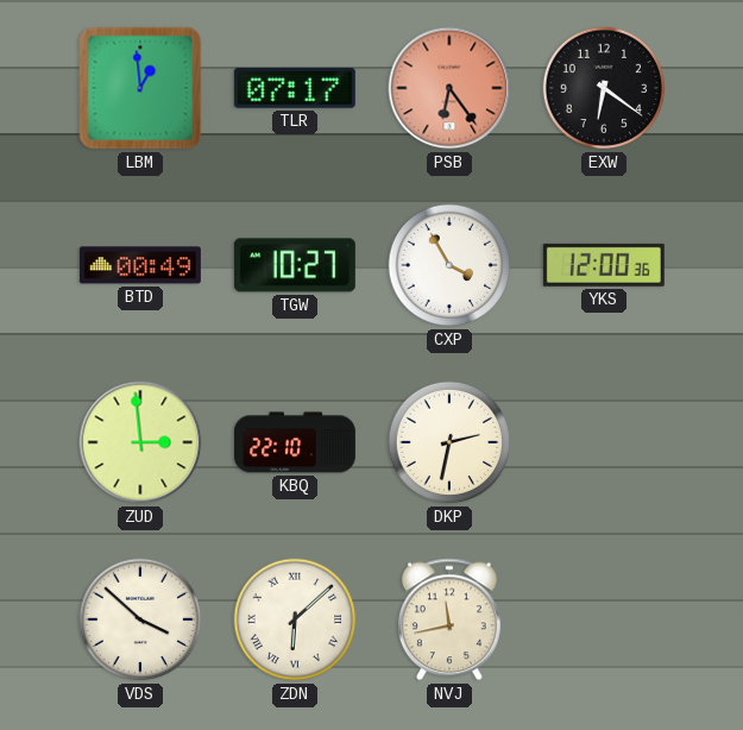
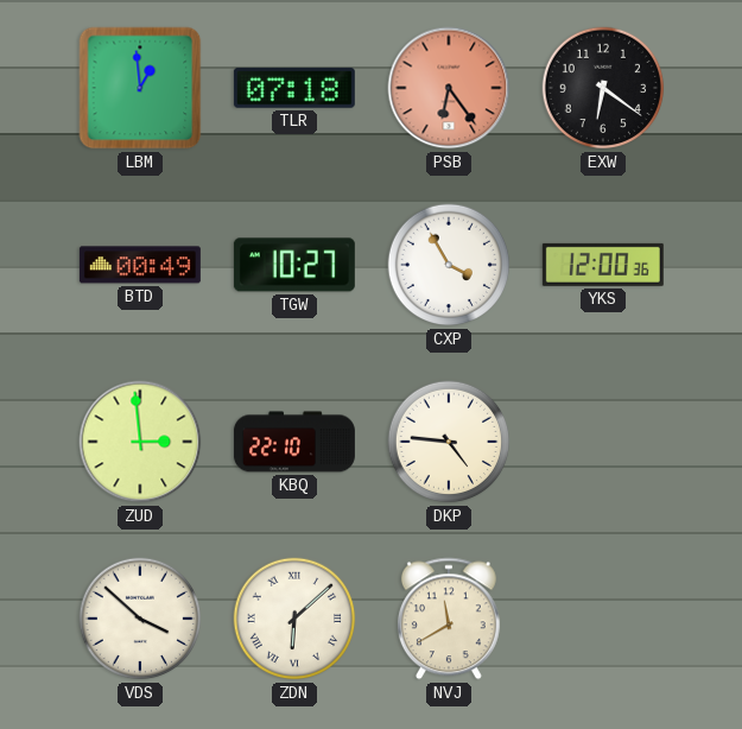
TLR: 07:17 -> 07:18 (294, 88)
DKP: 2:32 -> 4:46 (449, 442)
NVJ: 11:43 -> 11:40 (449, 619)
